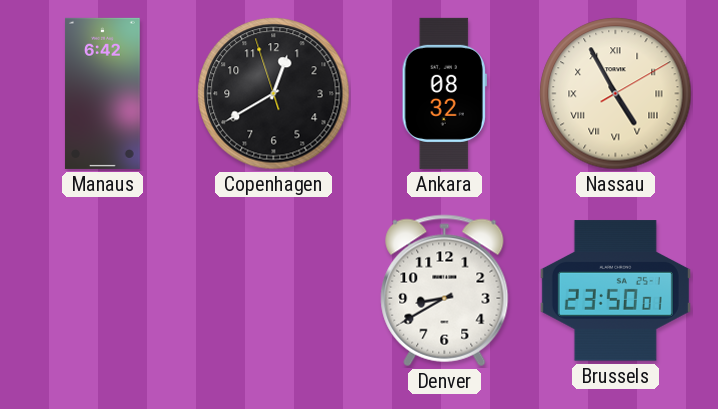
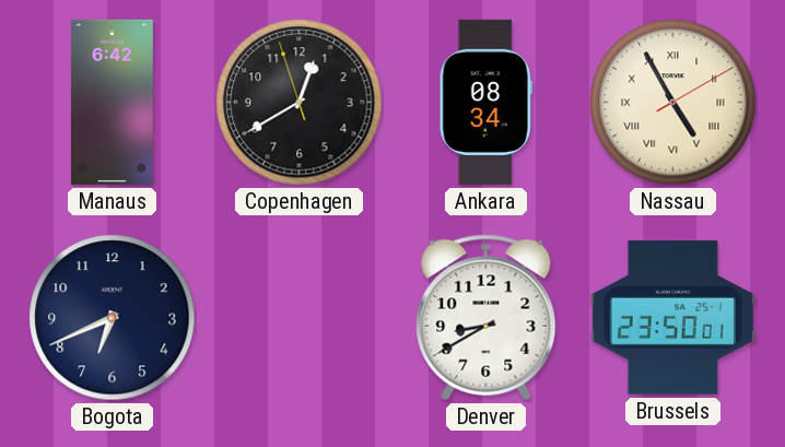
Ankara: 08:32 -> 08:34 (485, 102)
Bogota: none -> 6:41 (113, 318)
